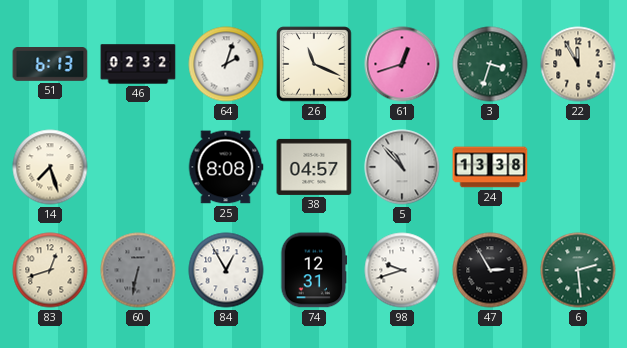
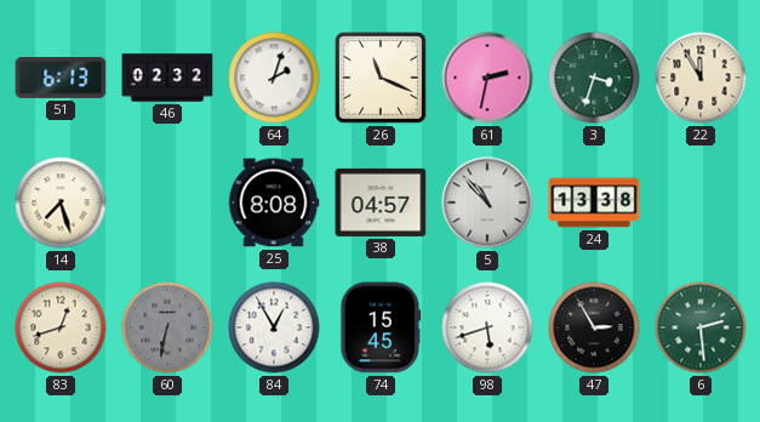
61: 12:42 -> 2:32 (487, 78)
74: 12:31 -> 15:45 (381, 327)
98: 9:42 -> 5:42 (487, 327)
